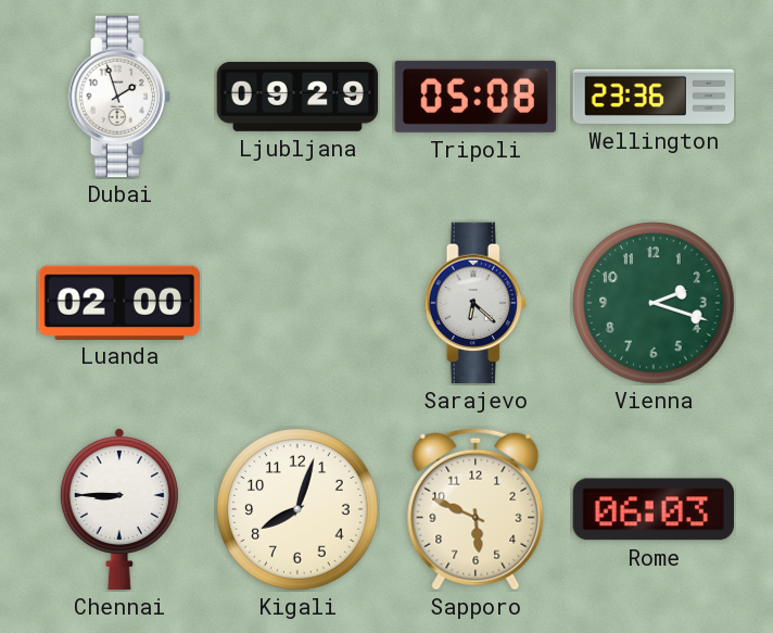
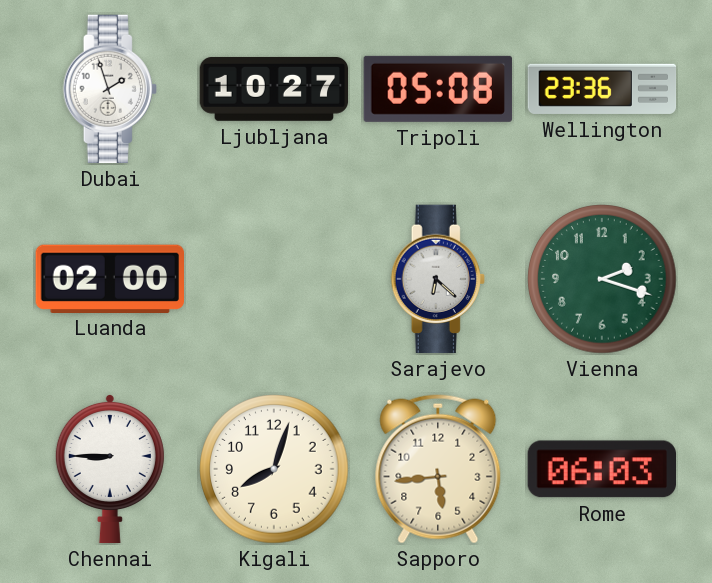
Ljubljana: 09:29 -> 10:27 (274, 89)
Sapporo: 5:49 -> 5:44 (438, 469)
